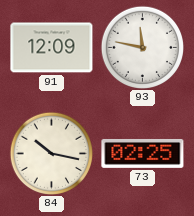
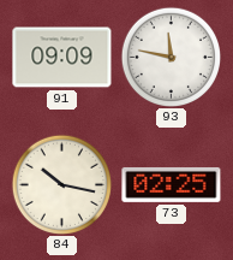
91: 12:09 -> 09:09 (62, 58)
